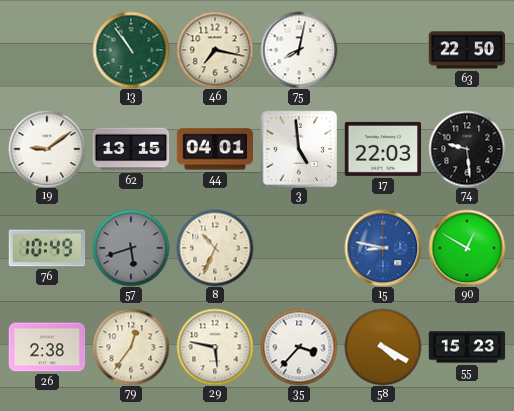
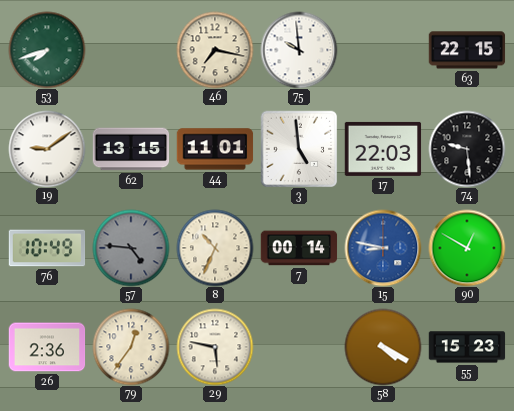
53: none -> 7:42 (47, 50)
13: 10:54 -> none (131, 50)
75: 8:02 -> 9:59 (299, 50)
63: 22:50 -> 22:15 (467, 50)
44: 04:01 -> 11:01 (215, 149)
57: 5:42 -> 4:46 (131, 248)
7: none -> 00:14 (299, 248)
26: 2:38 -> 2:36 (47, 347)
35: 3:37 -> none (299, 347)
